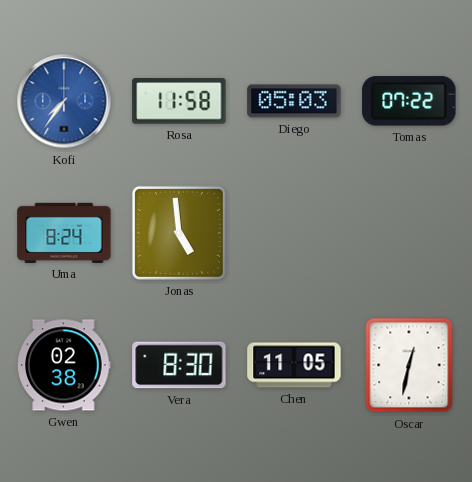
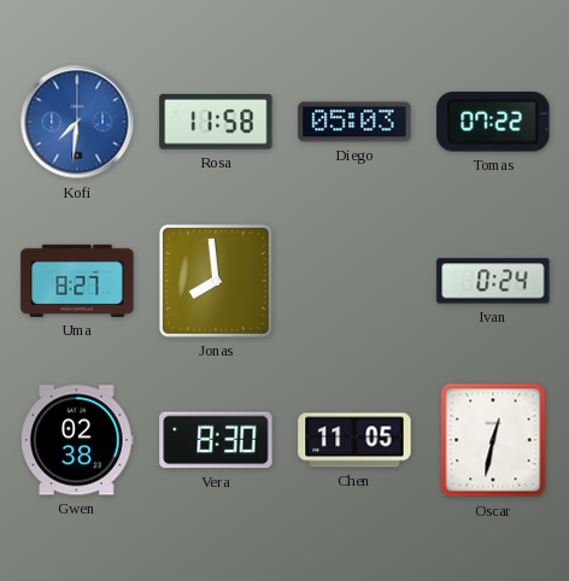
Kofi: 7:36 -> 7:31 (77, 122)
Uma: 8:24 -> 8:27 (77, 281)
Jonas: 4:59 -> 7:59 (216, 281)
Ivan: none -> 0:24 (493, 281)
